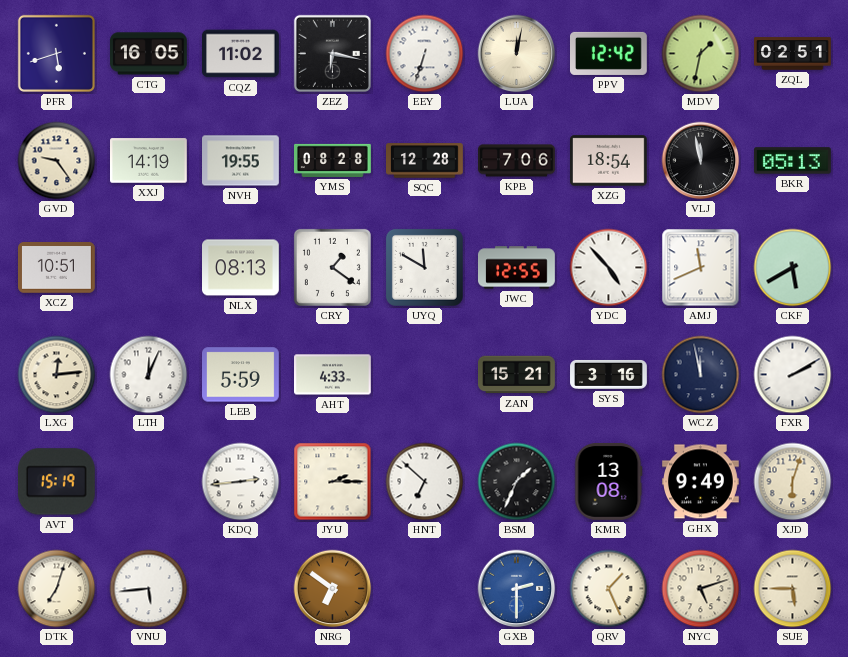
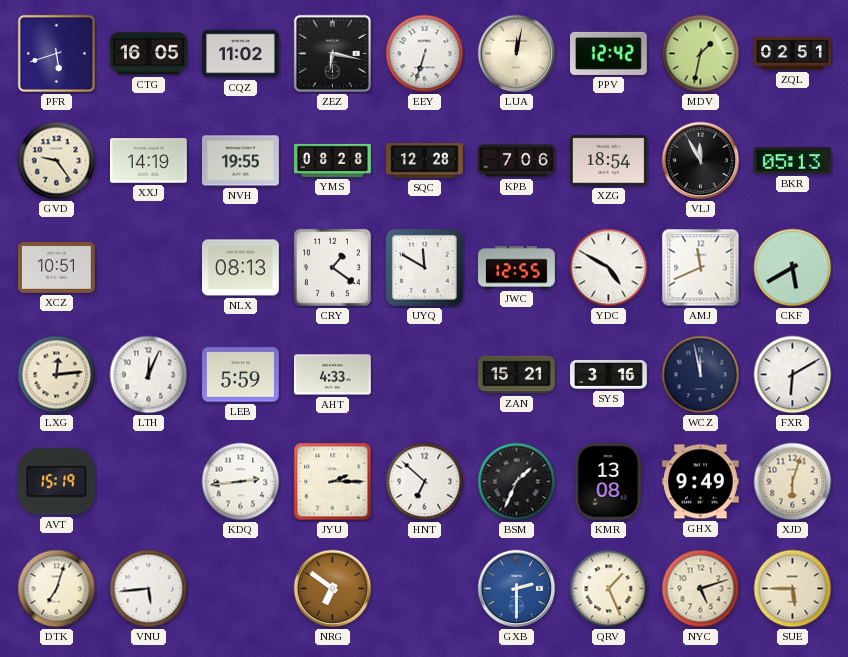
VLJ: 11:58 -> 11:55 (701, 161)
YDC: 4:53 -> 4:50 (609, 268)
FXR: 2:10 -> 6:10 (793, 375)
